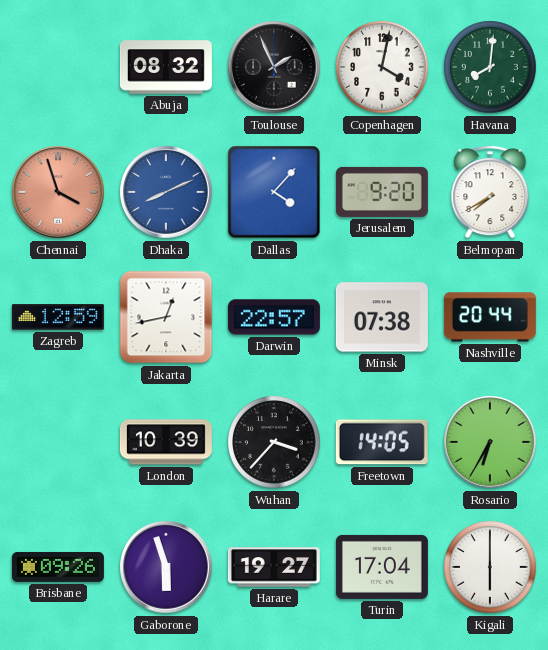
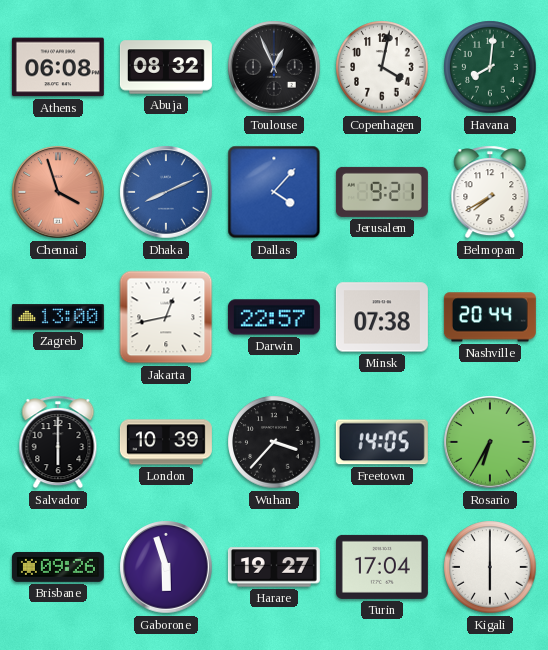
Athens: none -> 06:08 (58, 67)
Toulouse: 1:56 -> 12:56 (274, 67)
Jerusalem: 9:20 -> 9:21 (382, 192)
Zagreb: 12:59 -> 13:00 (58, 317)
Salvador: none -> 6:00 (58, 442)
